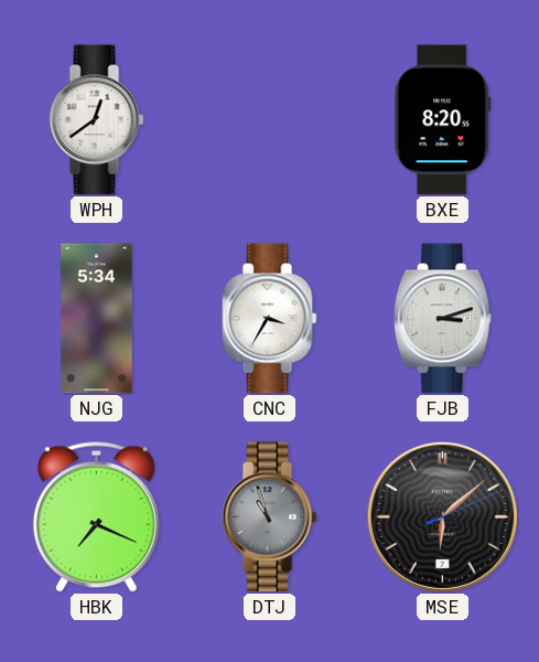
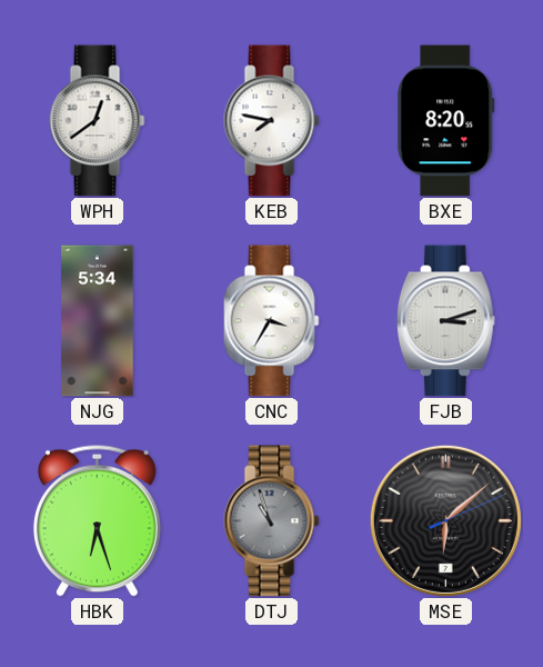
KEB: none -> 7:47 (272, 121)
HBK: 7:19 -> 6:27 (97, 520)
